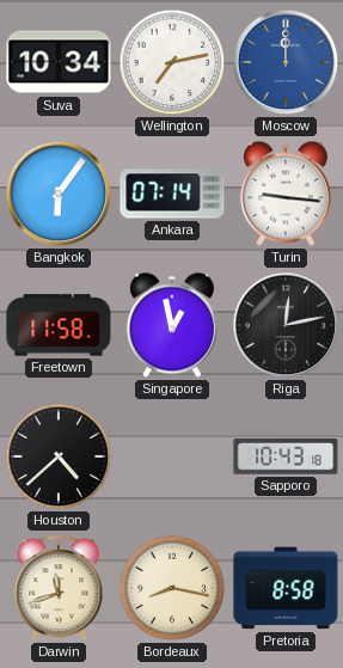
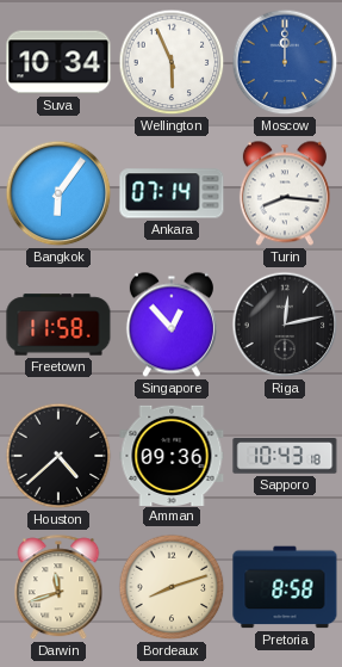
Wellington: 7:13 -> 5:56 (172, 62)
Turin: 9:16 -> 8:16 (285, 193)
Singapore: 12:58 -> 12:53 (172, 325)
Amman: none -> 09:36 (172, 455)
Bordeaux: 8:17 -> 8:12 (172, 587)
